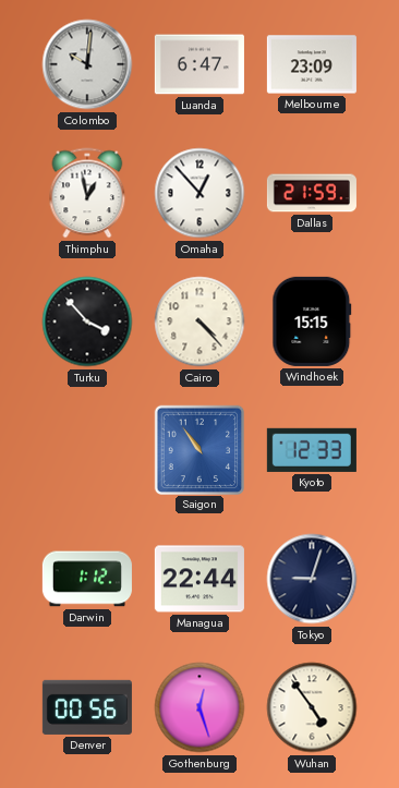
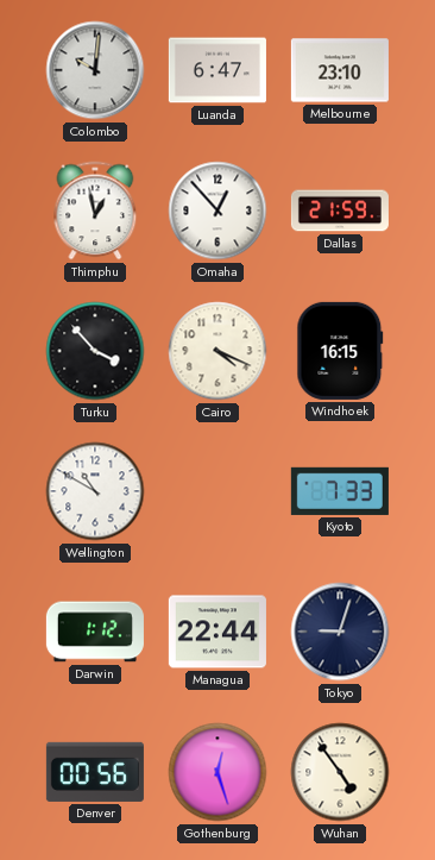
Melbourne: 23:09 -> 23:10 (340, 70)
Cairo: 4:23 -> 4:19 (218, 351)
Windhoek: 15:15 -> 16:15 (340, 351)
Wellington: none -> 10:50 (95, 491)
Saigon: 10:54 -> none (198, 449)
Kyoto: 12:33 -> 7:33 (340, 491)
